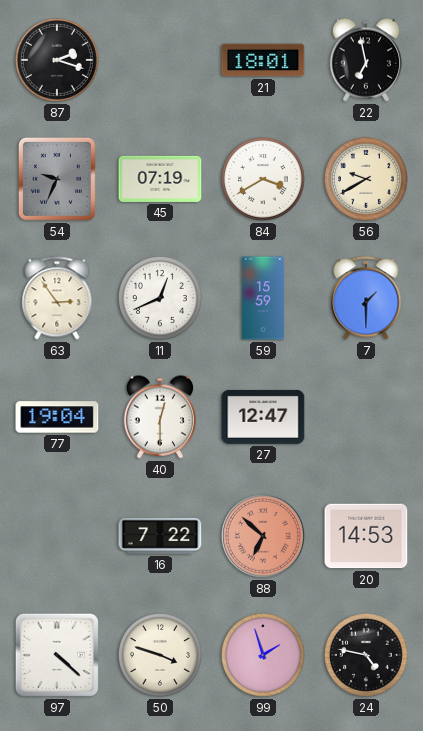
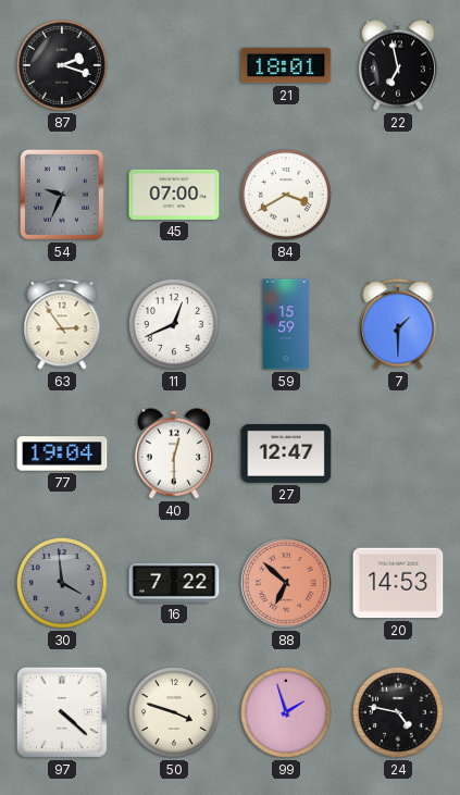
45: 07:19 -> 07:00 (174, 195)
56: 9:40 -> none (366, 179)
30: none -> 3:59 (62, 583)
